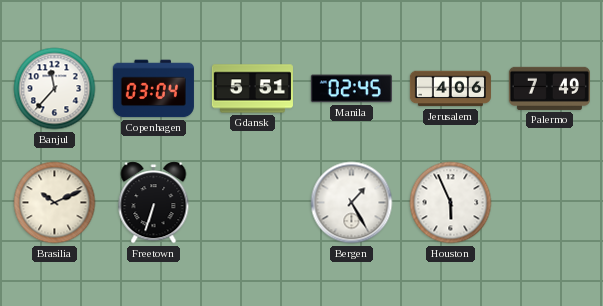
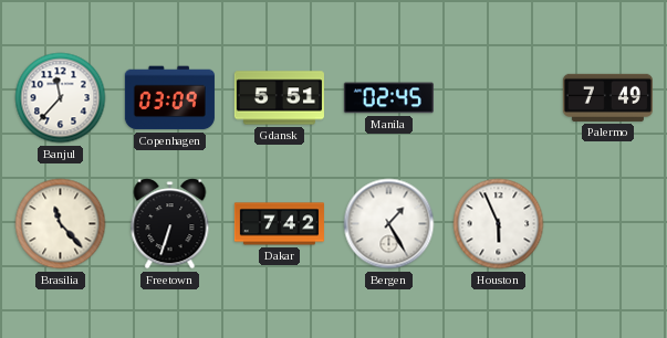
Copenhagen: 03:04 -> 03:09 (169, 98)
Jerusalem: 4:06 -> none (450, 89)
Brasilia: 10:11 -> 11:23 (61, 224)
Dakar: none -> 7:42 (279, 224)
